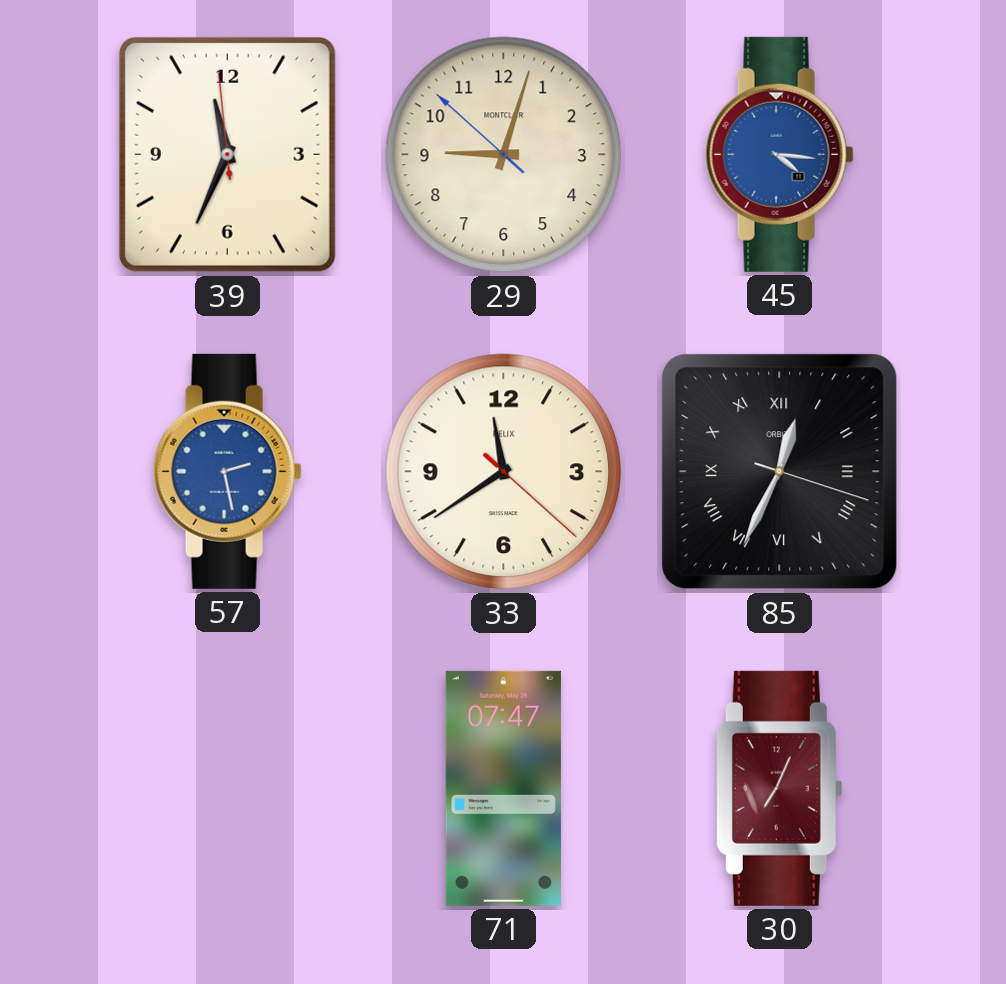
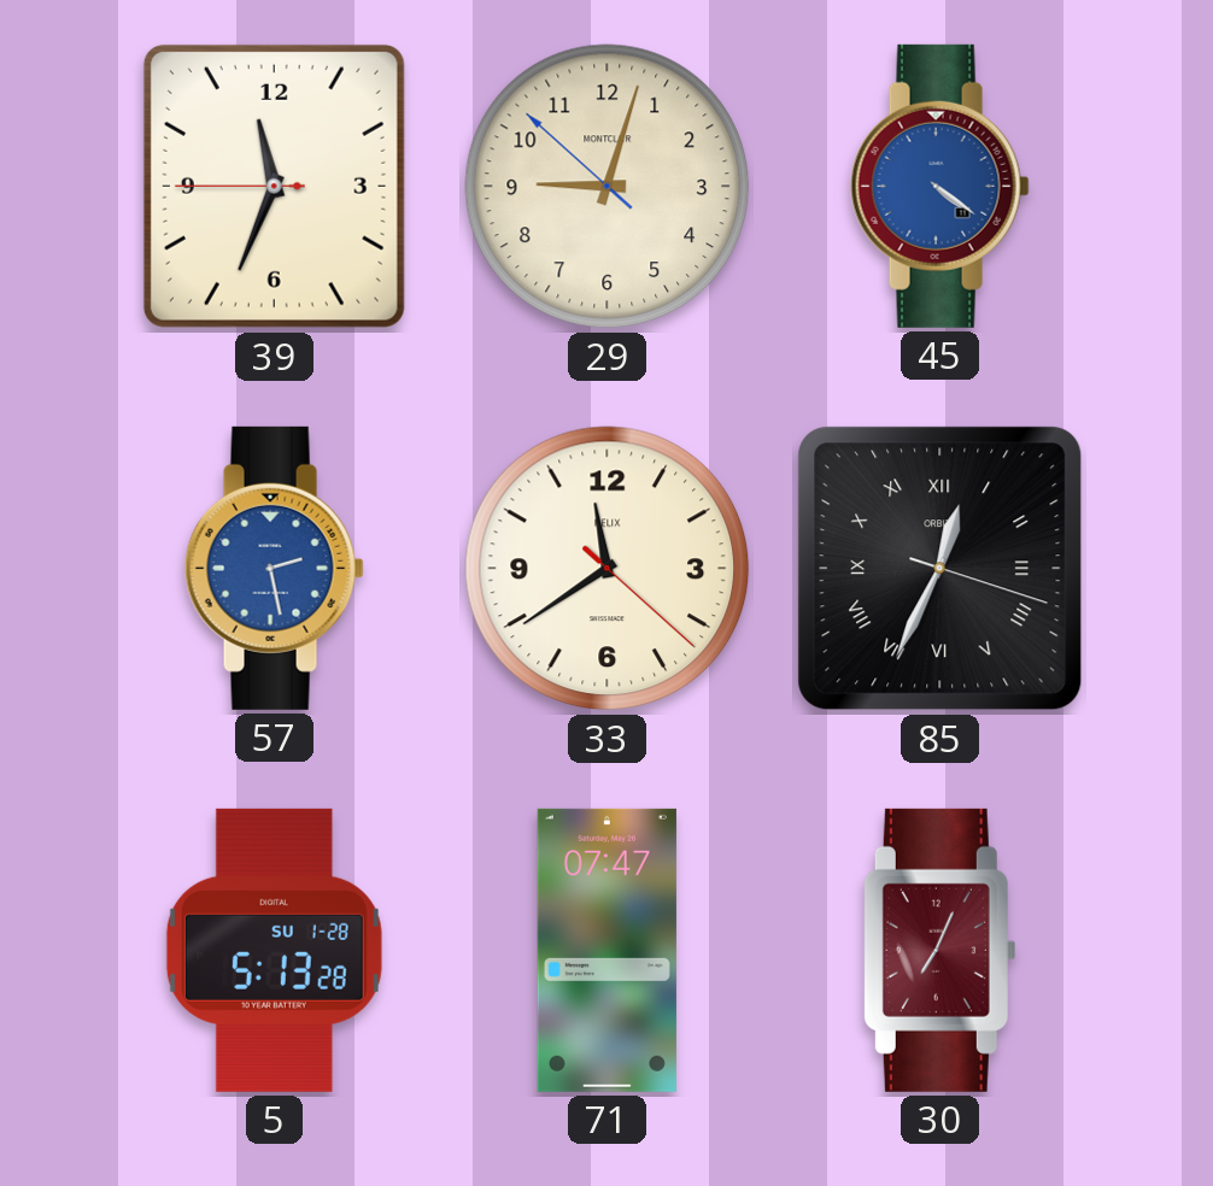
39: 11:33:59 -> 11:33:45 (274, 186)
45: 4:16 -> 4:21 (939, 186)
5: none -> 5:13 (274, 950)
